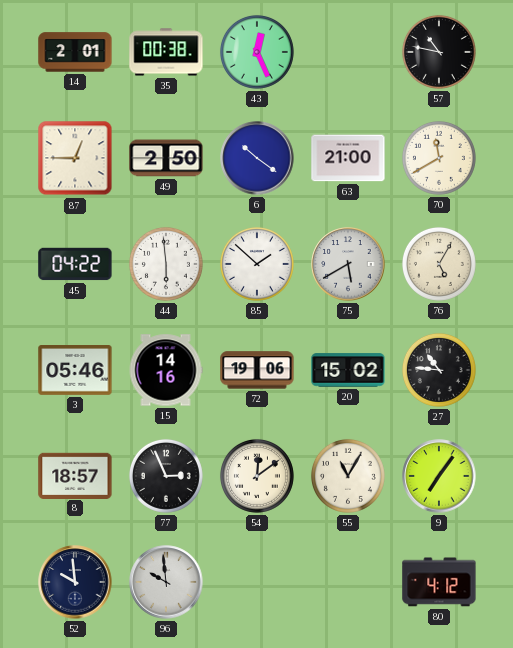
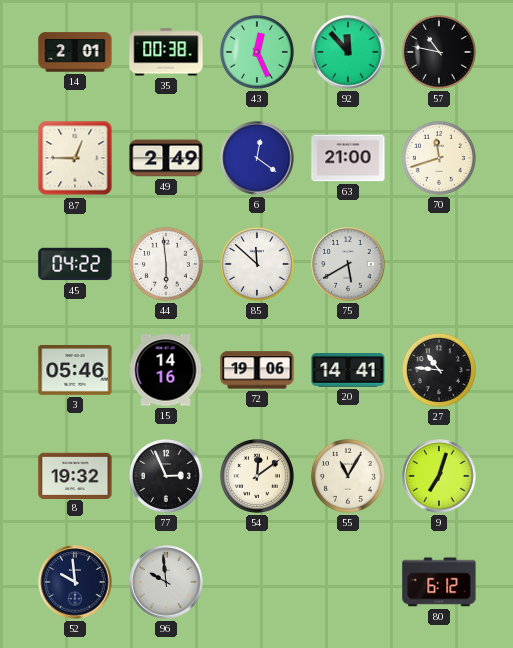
92: none -> 11:53 (348, 52)
49: 2:50 -> 2:49 (166, 158)
6: 10:21 -> 12:21 (257, 158)
70: 11:40 -> 11:42 (439, 158)
85: 1:52 -> 11:52 (257, 264)
76: 5:05 -> none (439, 264)
20: 15:02 -> 14:41 (348, 370)
8: 18:57 -> 19:32 (75, 475)
9: 7:06 -> 7:03 (439, 476)
80: 4:12 -> 6:12 (439, 582)
